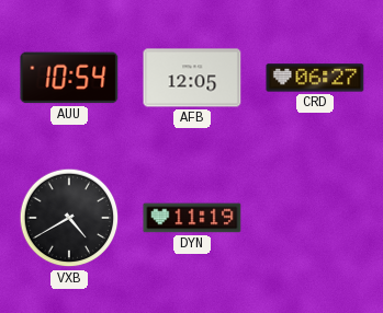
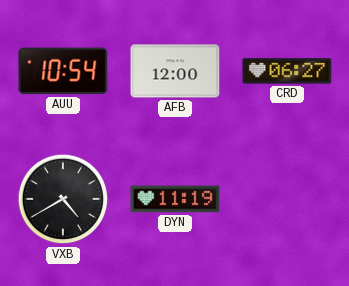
AFB: 12:05 -> 12:00 (175, 71)
